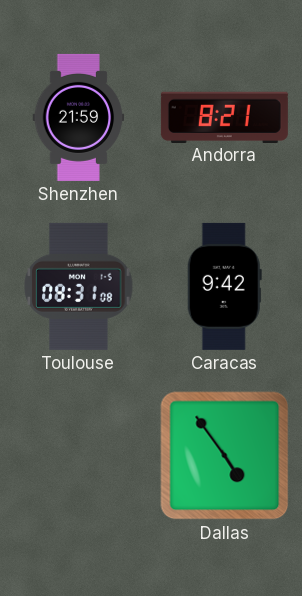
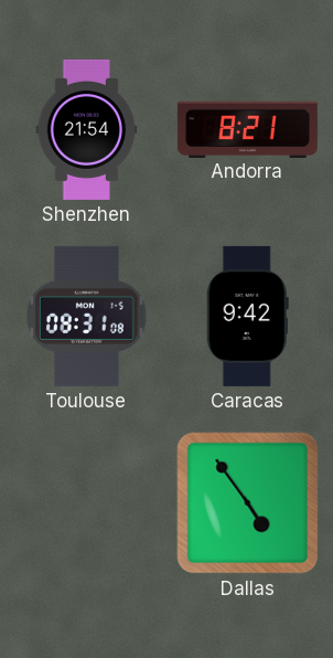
Shenzhen: 21:59 -> 21:54 (87, 129)
